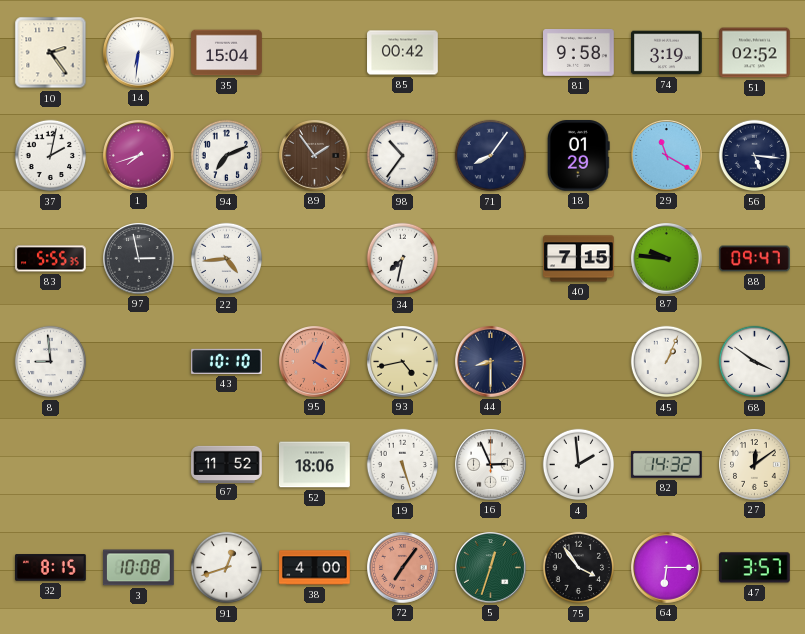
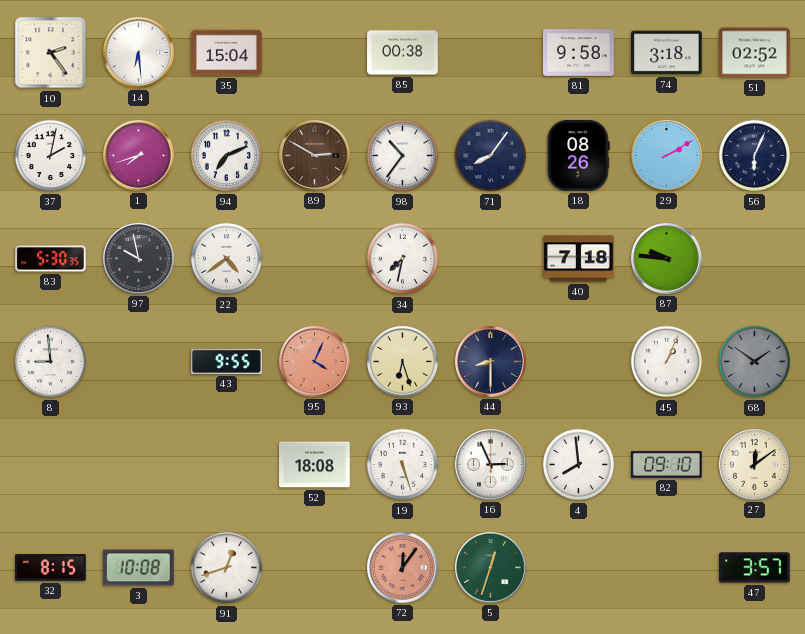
14: 6:31 -> 6:29 (139, 53)
85: 00:42 -> 00:38 (403, 53)
74: 3:19 -> 3:18 (667, 53)
89: 1:54 -> 2:50 (315, 156)
18: 01:29 -> 08:26 (578, 156)
29: 11:20 -> 2:10 (667, 156)
56: 5:16 -> 6:04 (755, 156)
83: 5:55 -> 5:30 (51, 259)
97: 2:58 -> 9:58 (139, 259)
22: 4:44 -> 4:39 (227, 259)
40: 7:15 -> 7:18 (579, 259)
88: 09:47 -> none (755, 259)
43: 10:10 -> 9:55 (227, 361)
93: 4:43 -> 6:27 (403, 362)
68: 3:51 -> 1:51 (755, 362)
68 dial: white -> grey (755, 362)
67: 11:52 -> none (227, 464)
52: 18:06 -> 18:08 (315, 465)
4: 1:59 -> 7:59 (579, 465)
82: 14:32 -> 09:10 (667, 464)
38: 4:00 -> none (315, 568)
72: 7:06 -> 12:06 (403, 568)
75: 3:54 -> none (579, 568)
64: 6:15 -> none (667, 568)
